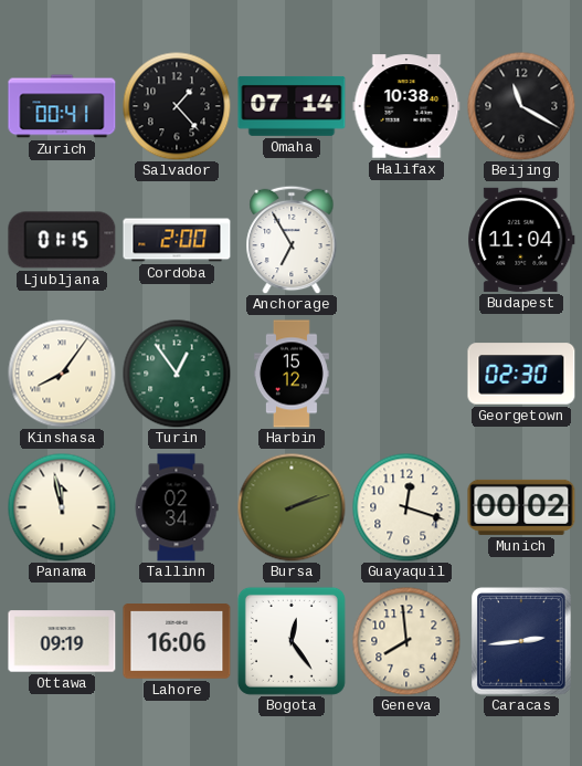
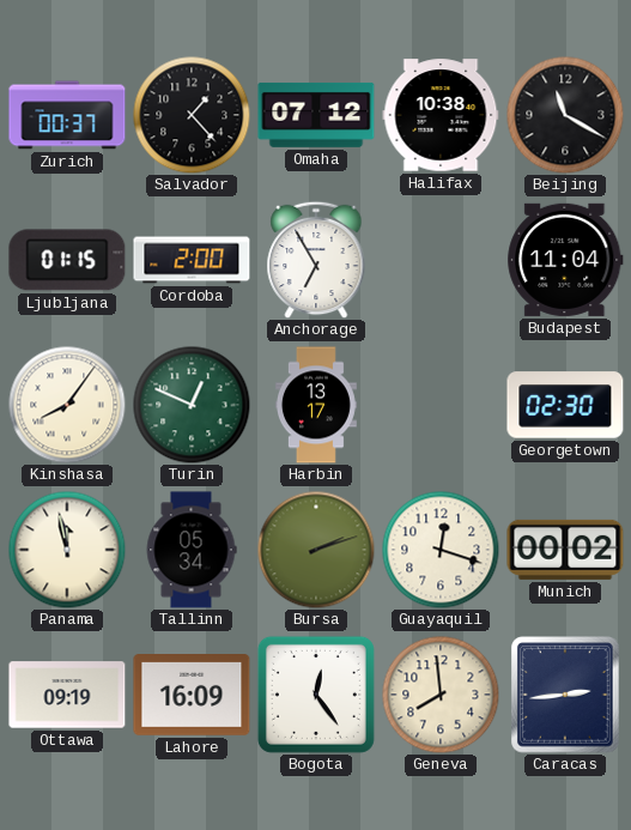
Zurich: 00:41 -> 00:37 (67, 115)
Omaha: 07:14 -> 07:12 (316, 115)
Turin: 12:54 -> 12:49 (192, 405)
Harbin: 15:12 -> 13:17 (316, 405)
Tallinn: 02:34 -> 05:34 (192, 550)
Lahore: 16:06 -> 16:09 (192, 696)
